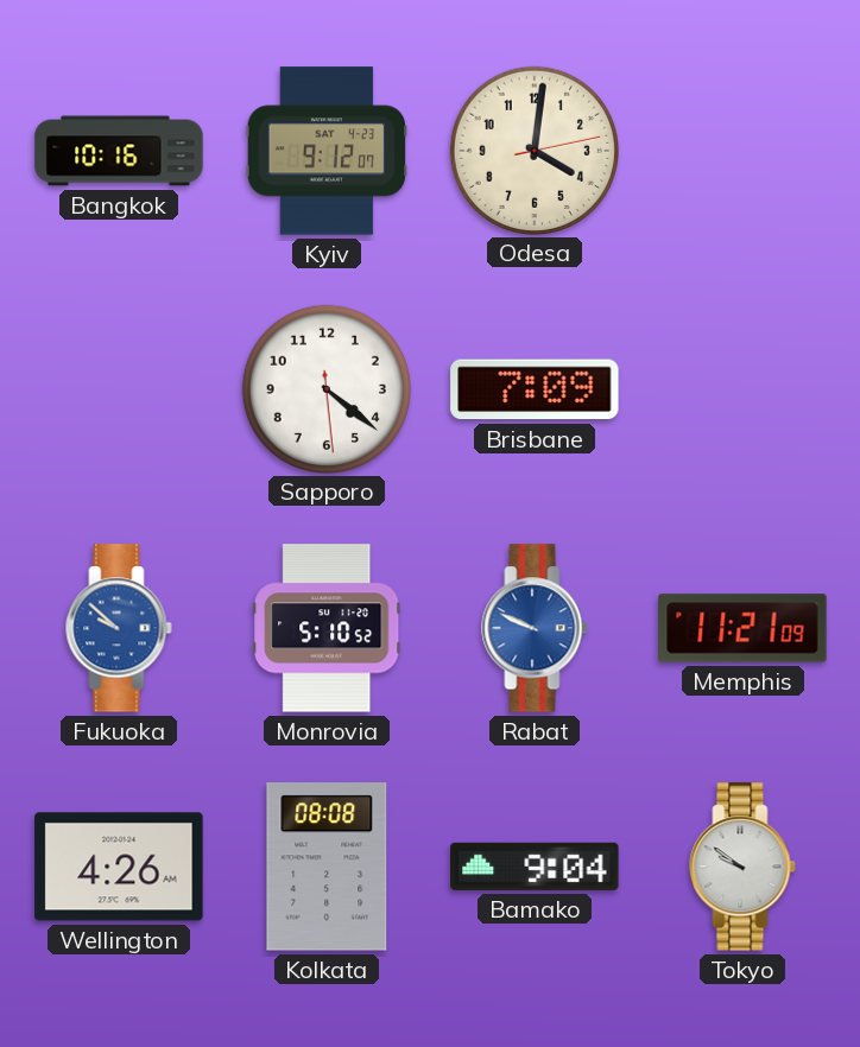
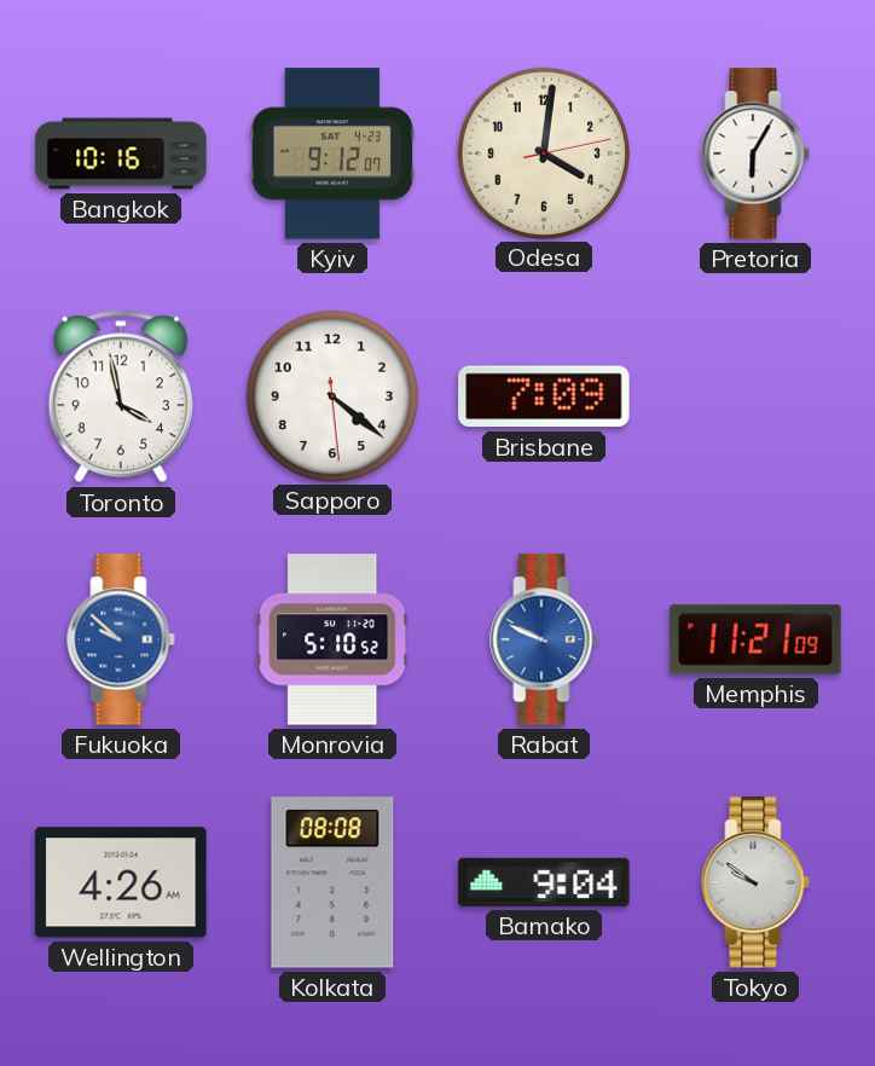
Pretoria: none -> 6:05 (755, 153)
Toronto: none -> 3:58 (121, 396)
